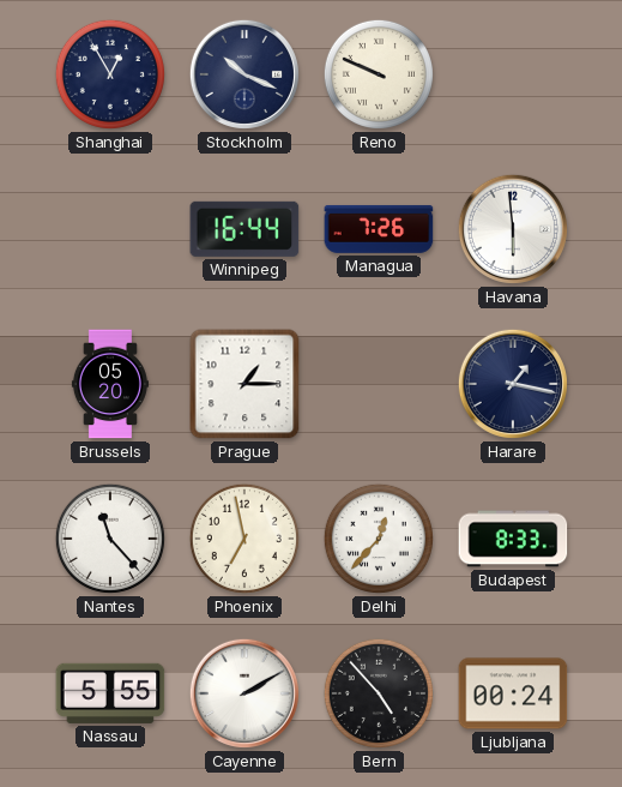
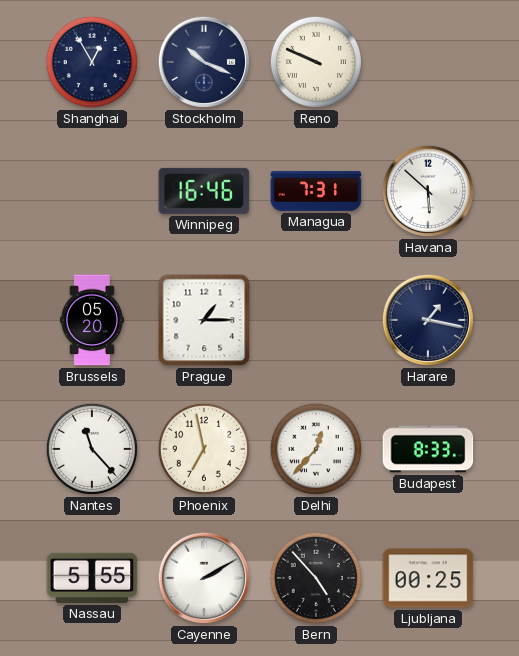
Winnipeg: 16:44 -> 16:46 (204, 191)
Managua: 7:26 -> 7:31 (316, 191)
Havana: 5:59 -> 5:52 (428, 191)
Ljubljana: 00:24 -> 00:25 (428, 578)
